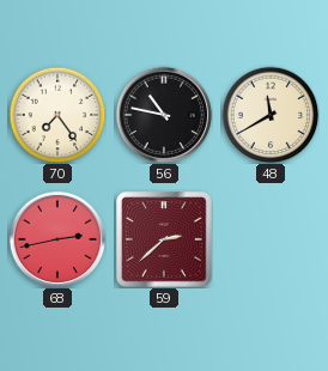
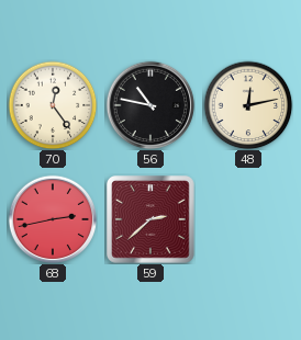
70: 7:24 -> 12:24 (53, 105)
48: 11:40 -> 12:13 (248, 105)
